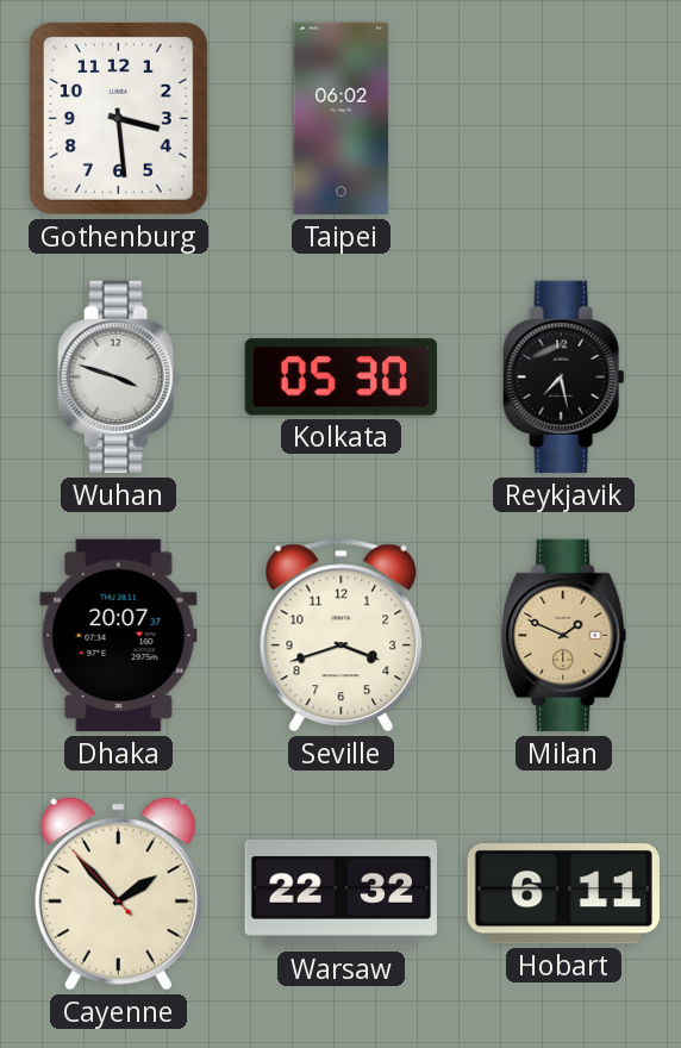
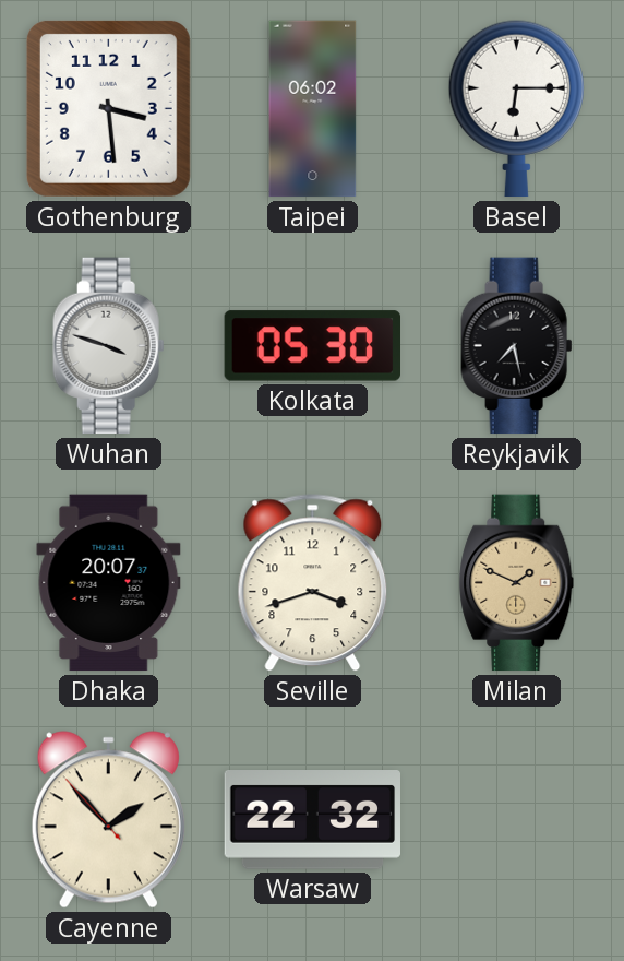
Basel: none -> 6:15 (516, 109)
Hobart: 6:11 -> none (563, 894)
